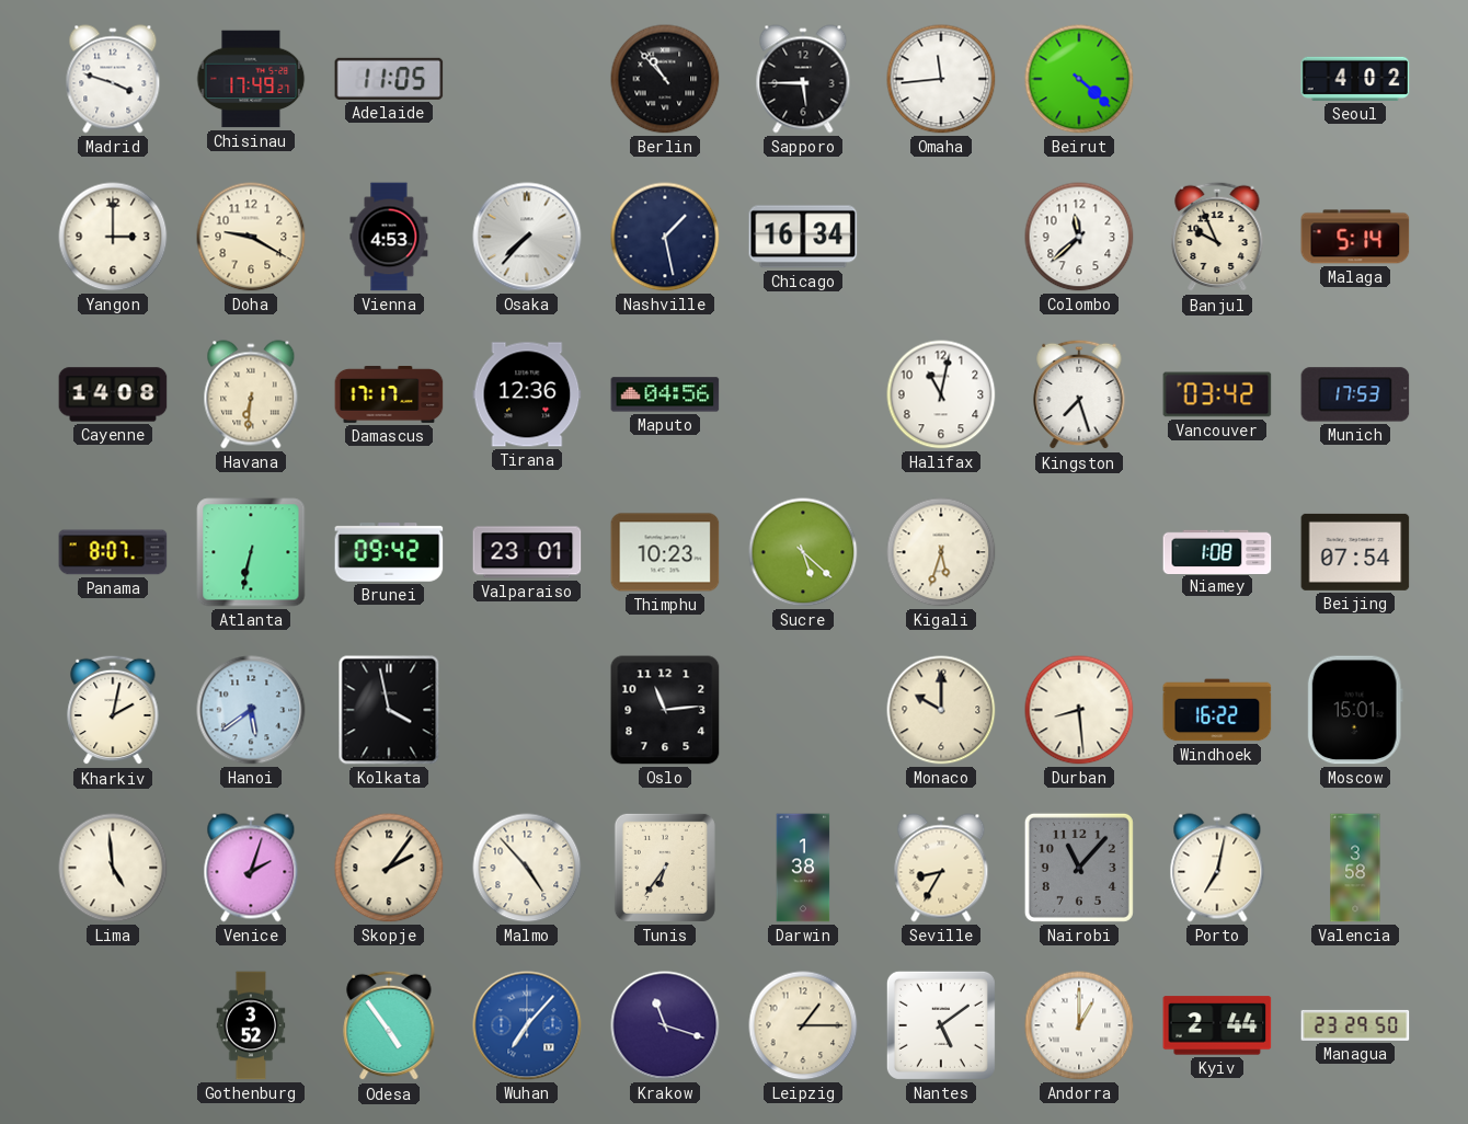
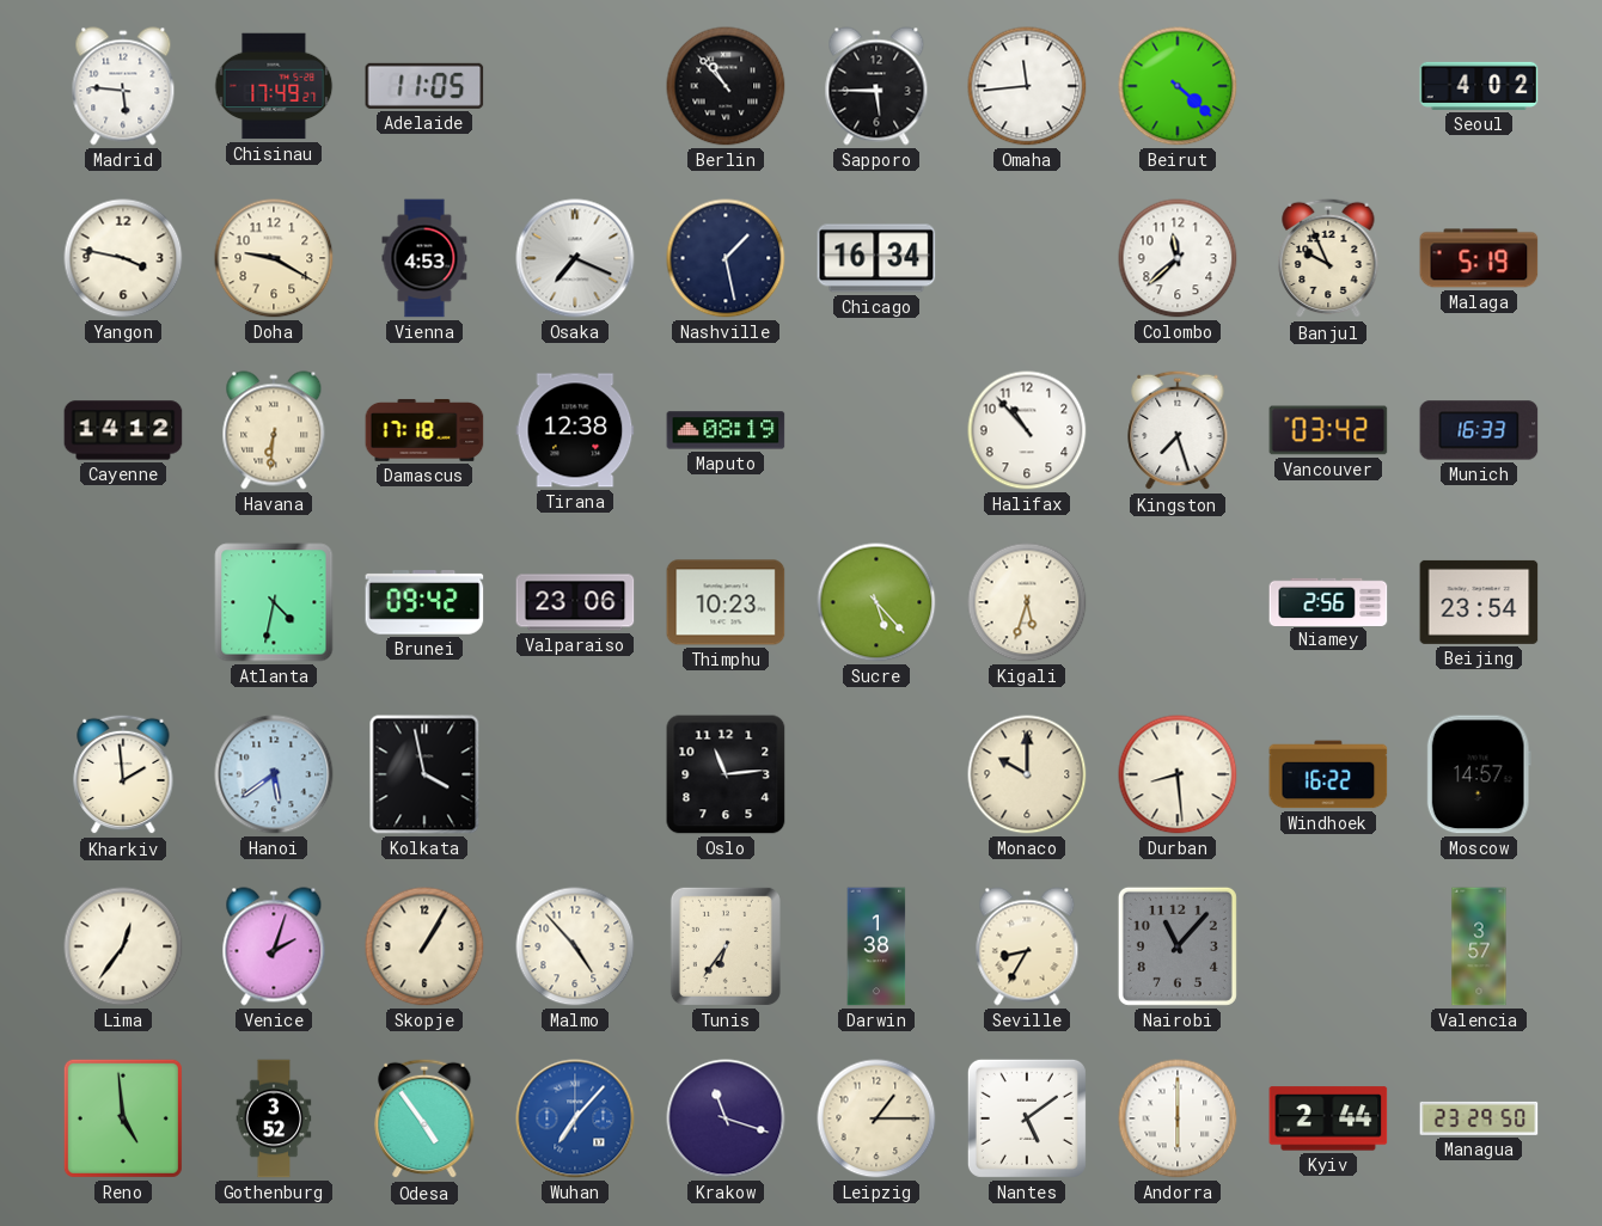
Madrid: 3:48 -> 5:46 (123, 86)
Yangon: 3:00 -> 3:47 (123, 258)
Osaka: 7:37 -> 7:19 (575, 258)
Malaga: 5:14 -> 5:19 (1479, 258)
Cayenne: 14:08 -> 14:12 (123, 430)
Damascus: 17:17 -> 17:18 (424, 430)
Tirana: 12:36 -> 12:38 (575, 430)
Maputo: 04:56 -> 08:19 (726, 430)
Halifax: 11:02 -> 10:53 (1027, 430)
Munich: 17:53 -> 16:33 (1479, 430)
Panama: 8:07 -> none (113, 552)
Atlanta: 6:32 -> 4:32 (274, 602)
Valparaiso: 23:01 -> 23:06 (575, 602)
Sucre: 5:22 -> 5:23 (876, 602)
Niamey: 1:08 -> 2:56 (1328, 601)
Beijing: 07:54 -> 23:54 (1479, 602)
Kharkiv: 2:02 -> 1:59 (123, 774)
Moscow: 15:01 -> 14:57 (1479, 774)
Lima: 4:59 -> 12:36 (123, 946)
Skopje: 2:06 -> 1:05 (424, 946)
Porto: 7:02 -> none (1217, 868)
Valencia: 3:58 -> 3:57 (1479, 946)
Reno: none -> 4:59 (123, 1118)
Andorra: 1:00 -> 6:00 (1178, 1118)
